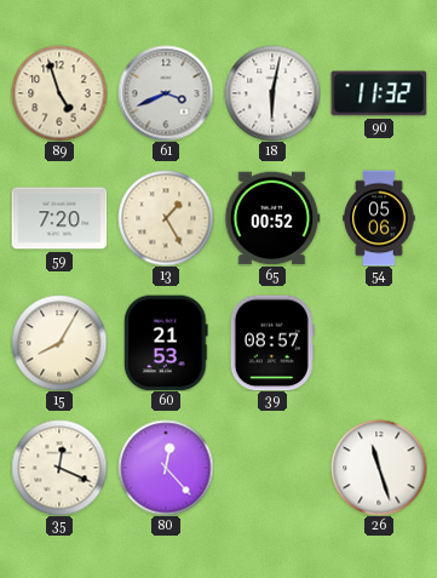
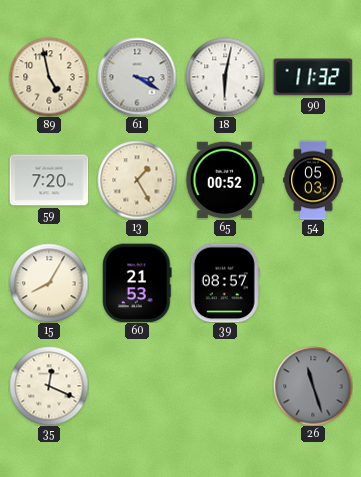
89: 4:57 -> 4:58 (49, 77)
61: 3:41 -> 3:20 (137, 77)
54: 05:06 -> 05:03 (313, 180)
80: 12:23 -> none (166, 468)
26 dial: white -> grey (313, 386)
